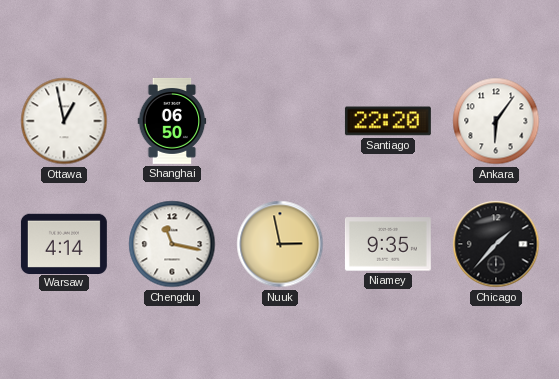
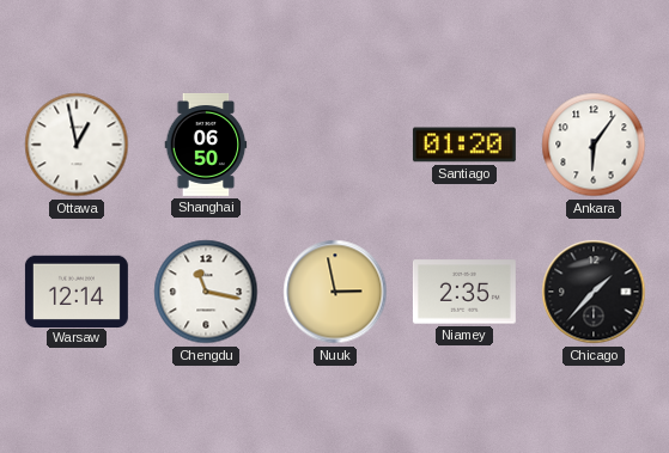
Santiago: 22:20 -> 01:20 (464, 145)
Warsaw: 4:14 -> 12:14 (77, 290)
Niamey: 9:35 -> 2:35 (464, 292)
